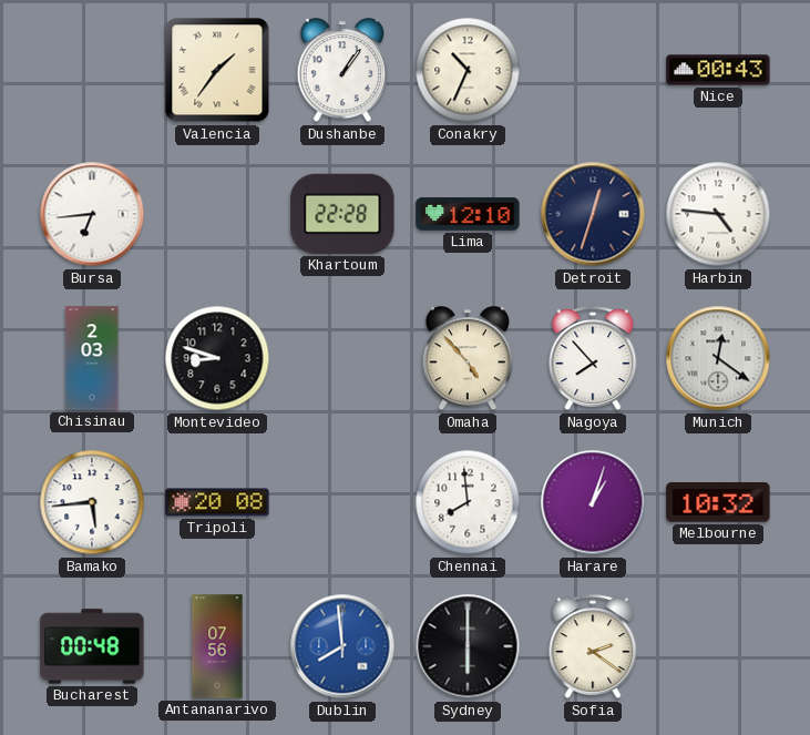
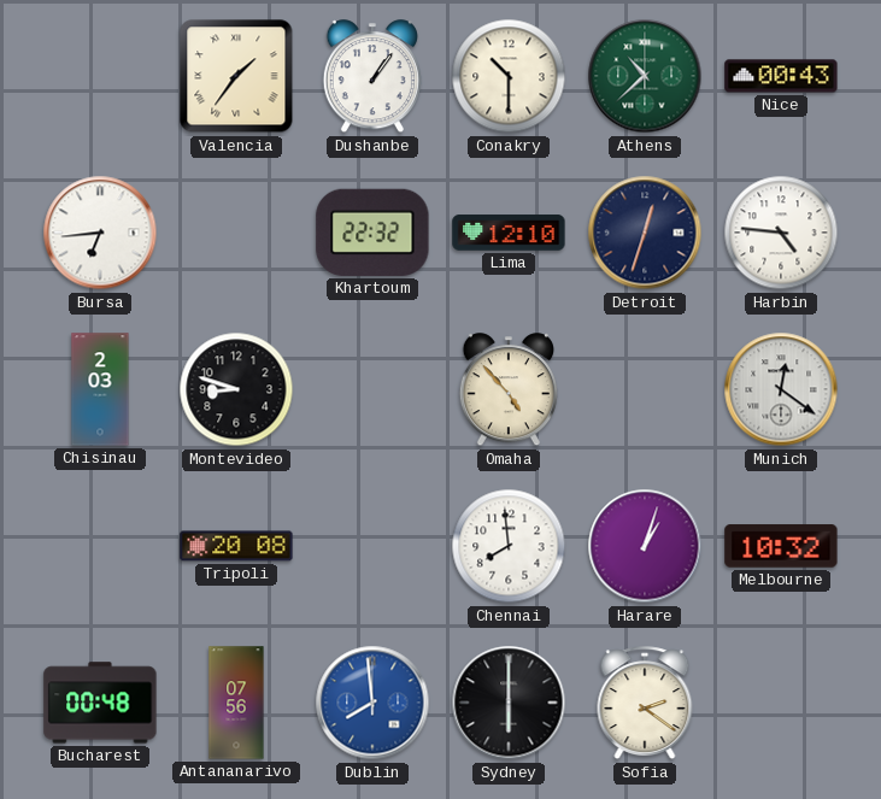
Conakry: 10:34 -> 10:30 (509, 76)
Athens: none -> 10:38 (645, 76)
Khartoum: 22:28 -> 22:32 (372, 233)
Nagoya: 7:53 -> none (593, 359)
Bamako: 5:44 -> none (92, 502)
